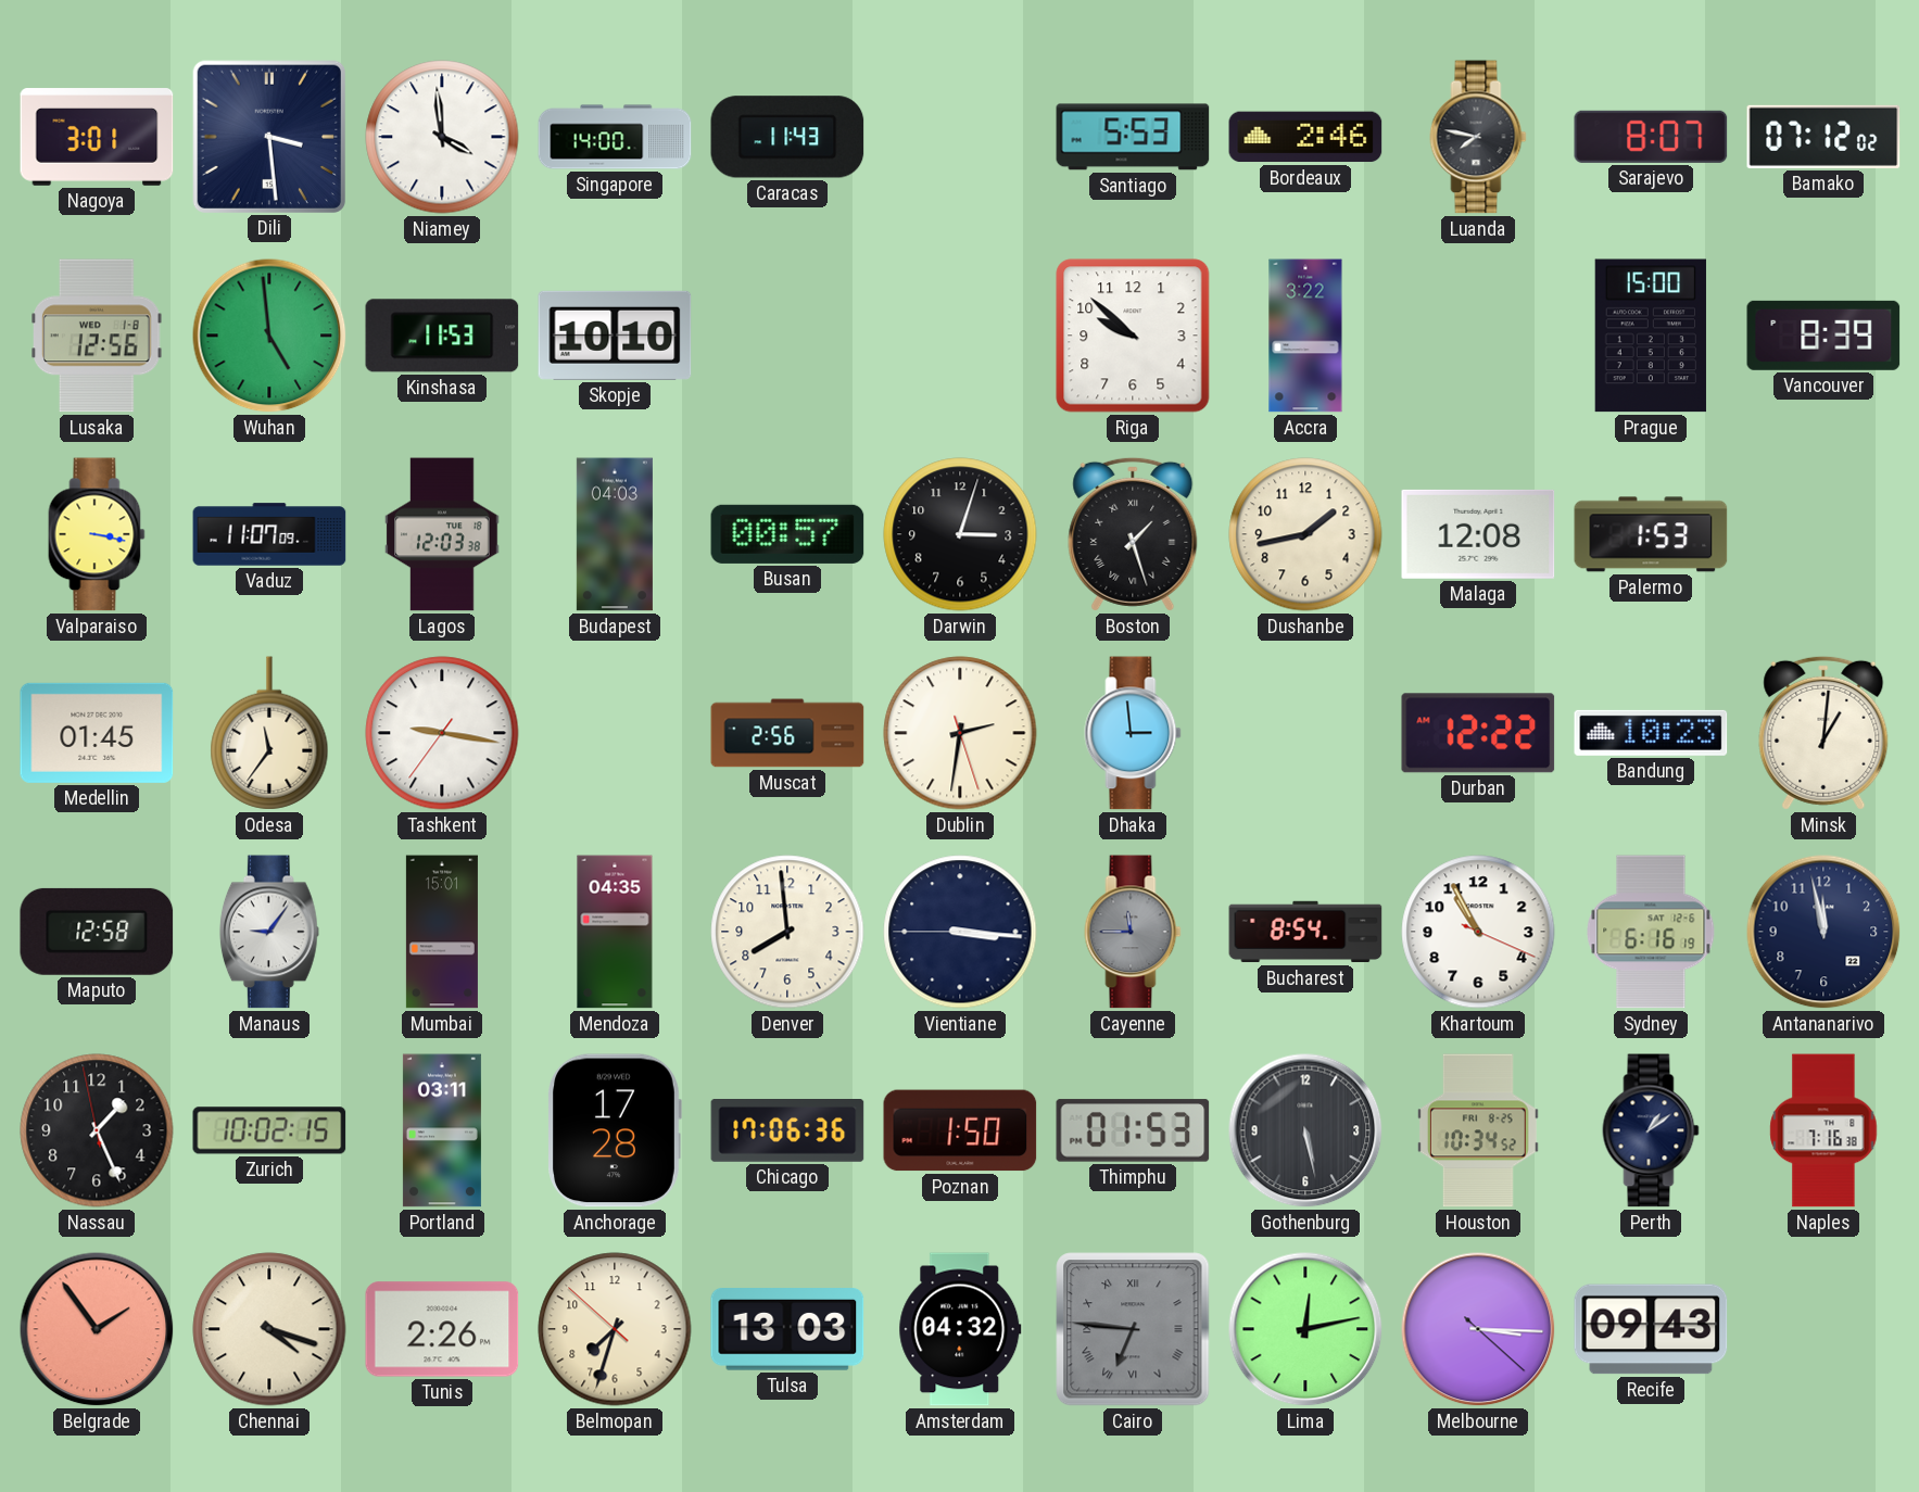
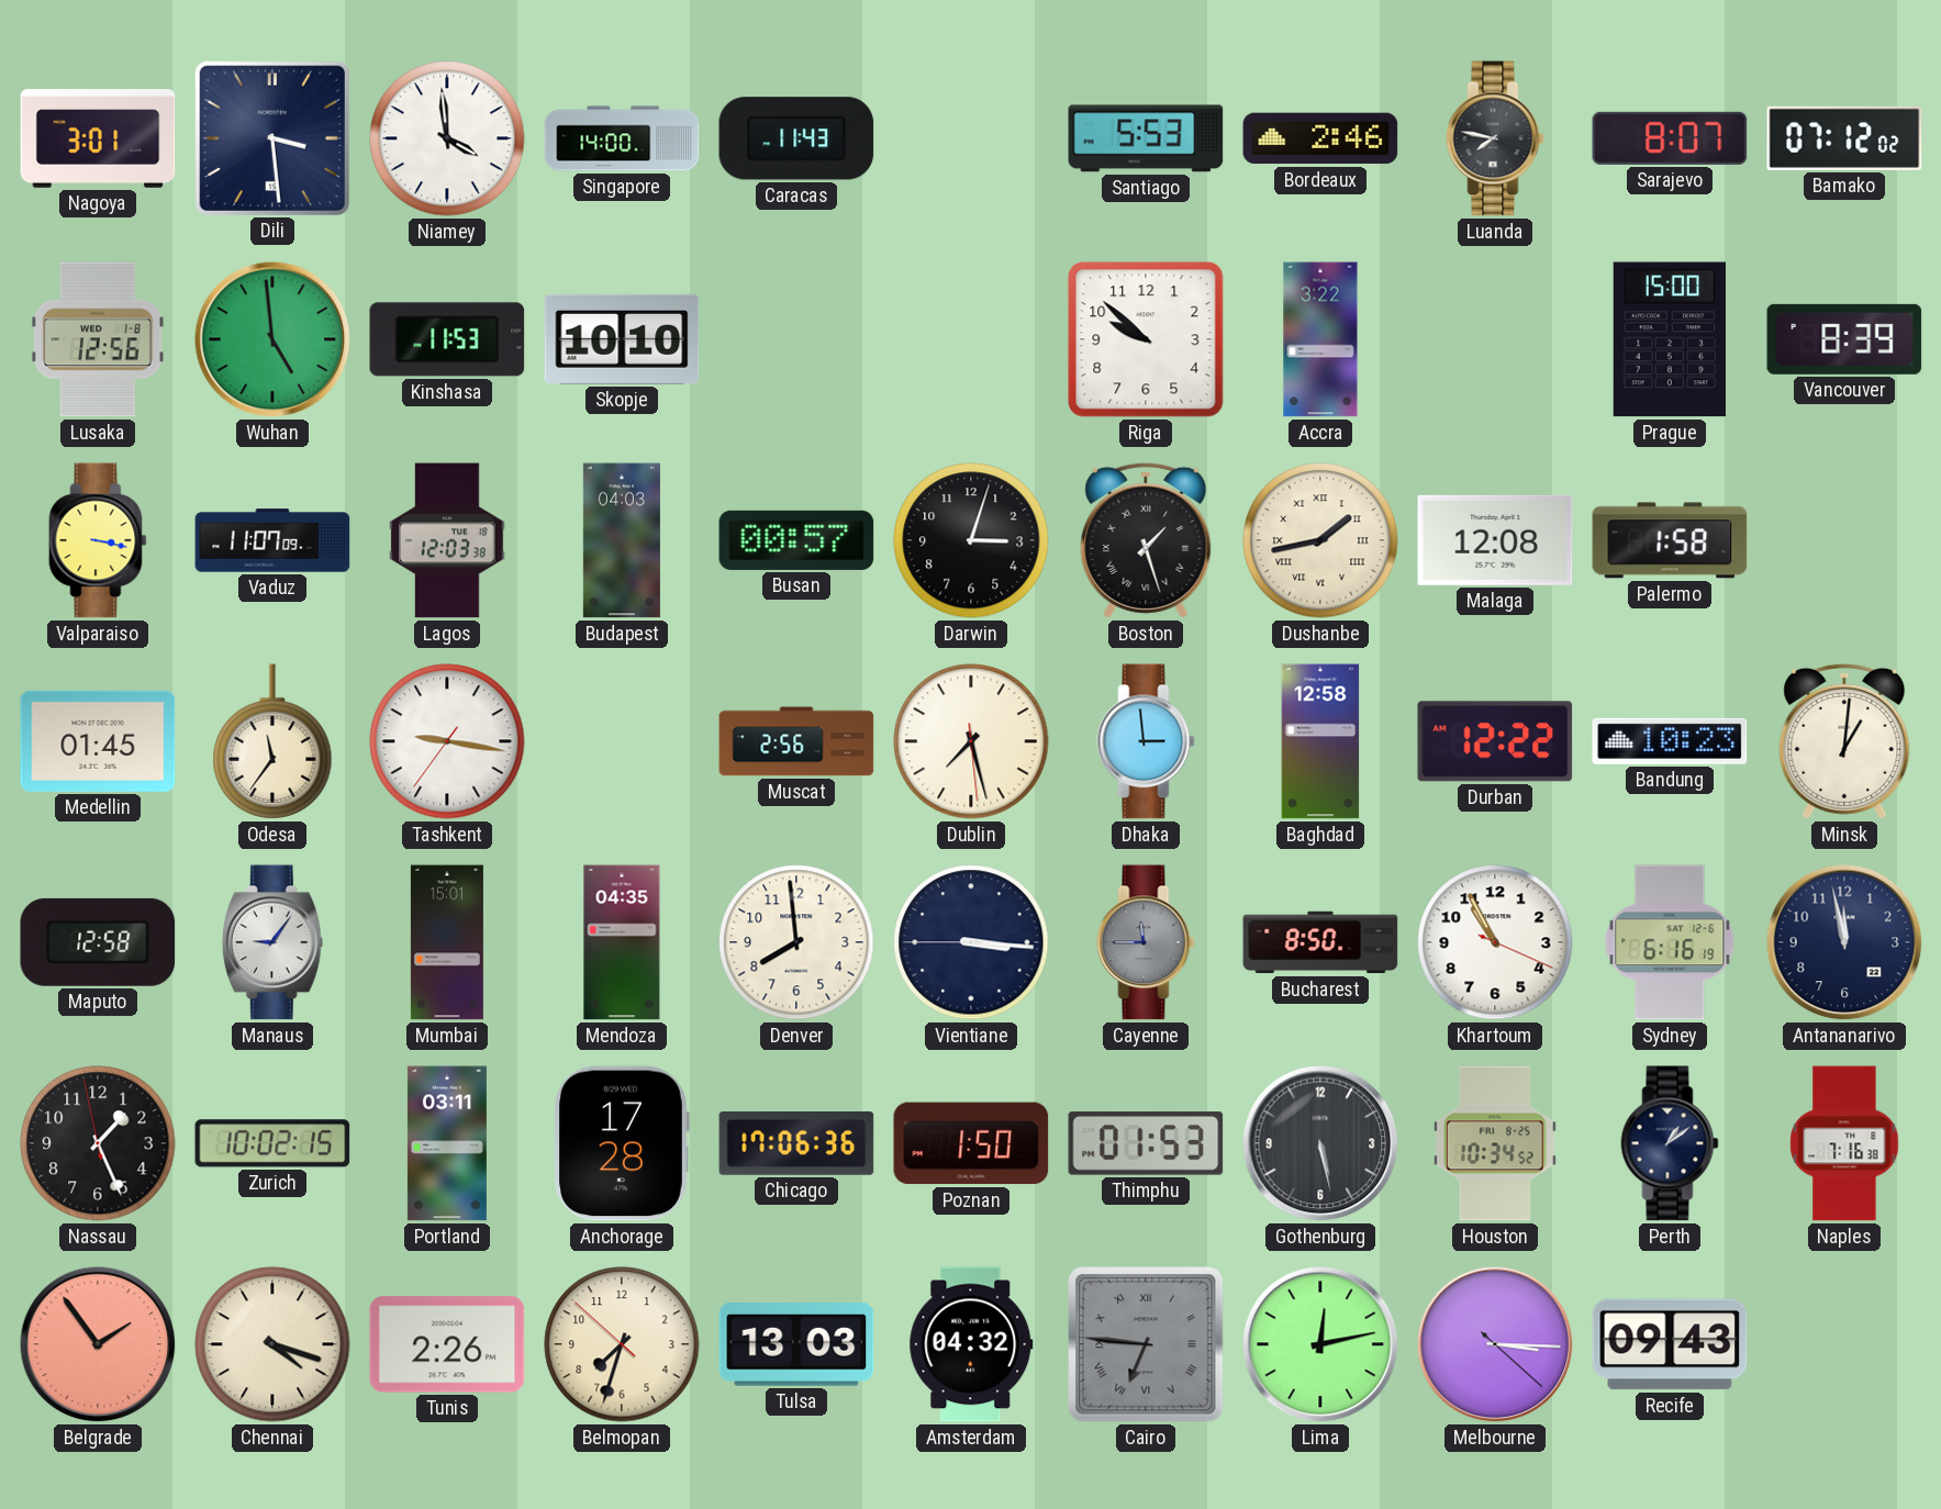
Dushanbe numerals: Arabic -> Roman (1320, 540)
Palermo: 1:53 -> 1:58 (1670, 540)
Dublin: 2:31 -> 7:27 (971, 741)
Baghdad: none -> 12:58 (1320, 741)
Bucharest: 8:54 -> 8:50 (1320, 942)
